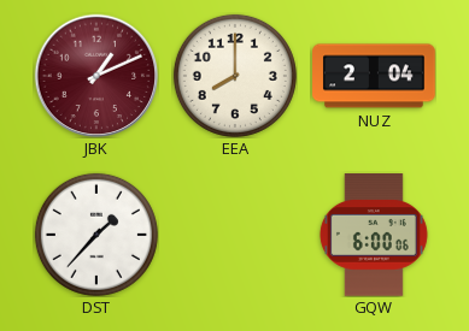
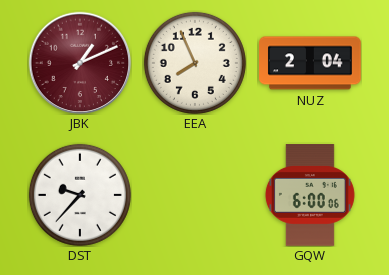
EEA: 8:00 -> 7:56 (195, 63)
DST: 1:37 -> 9:37 (80, 195)
